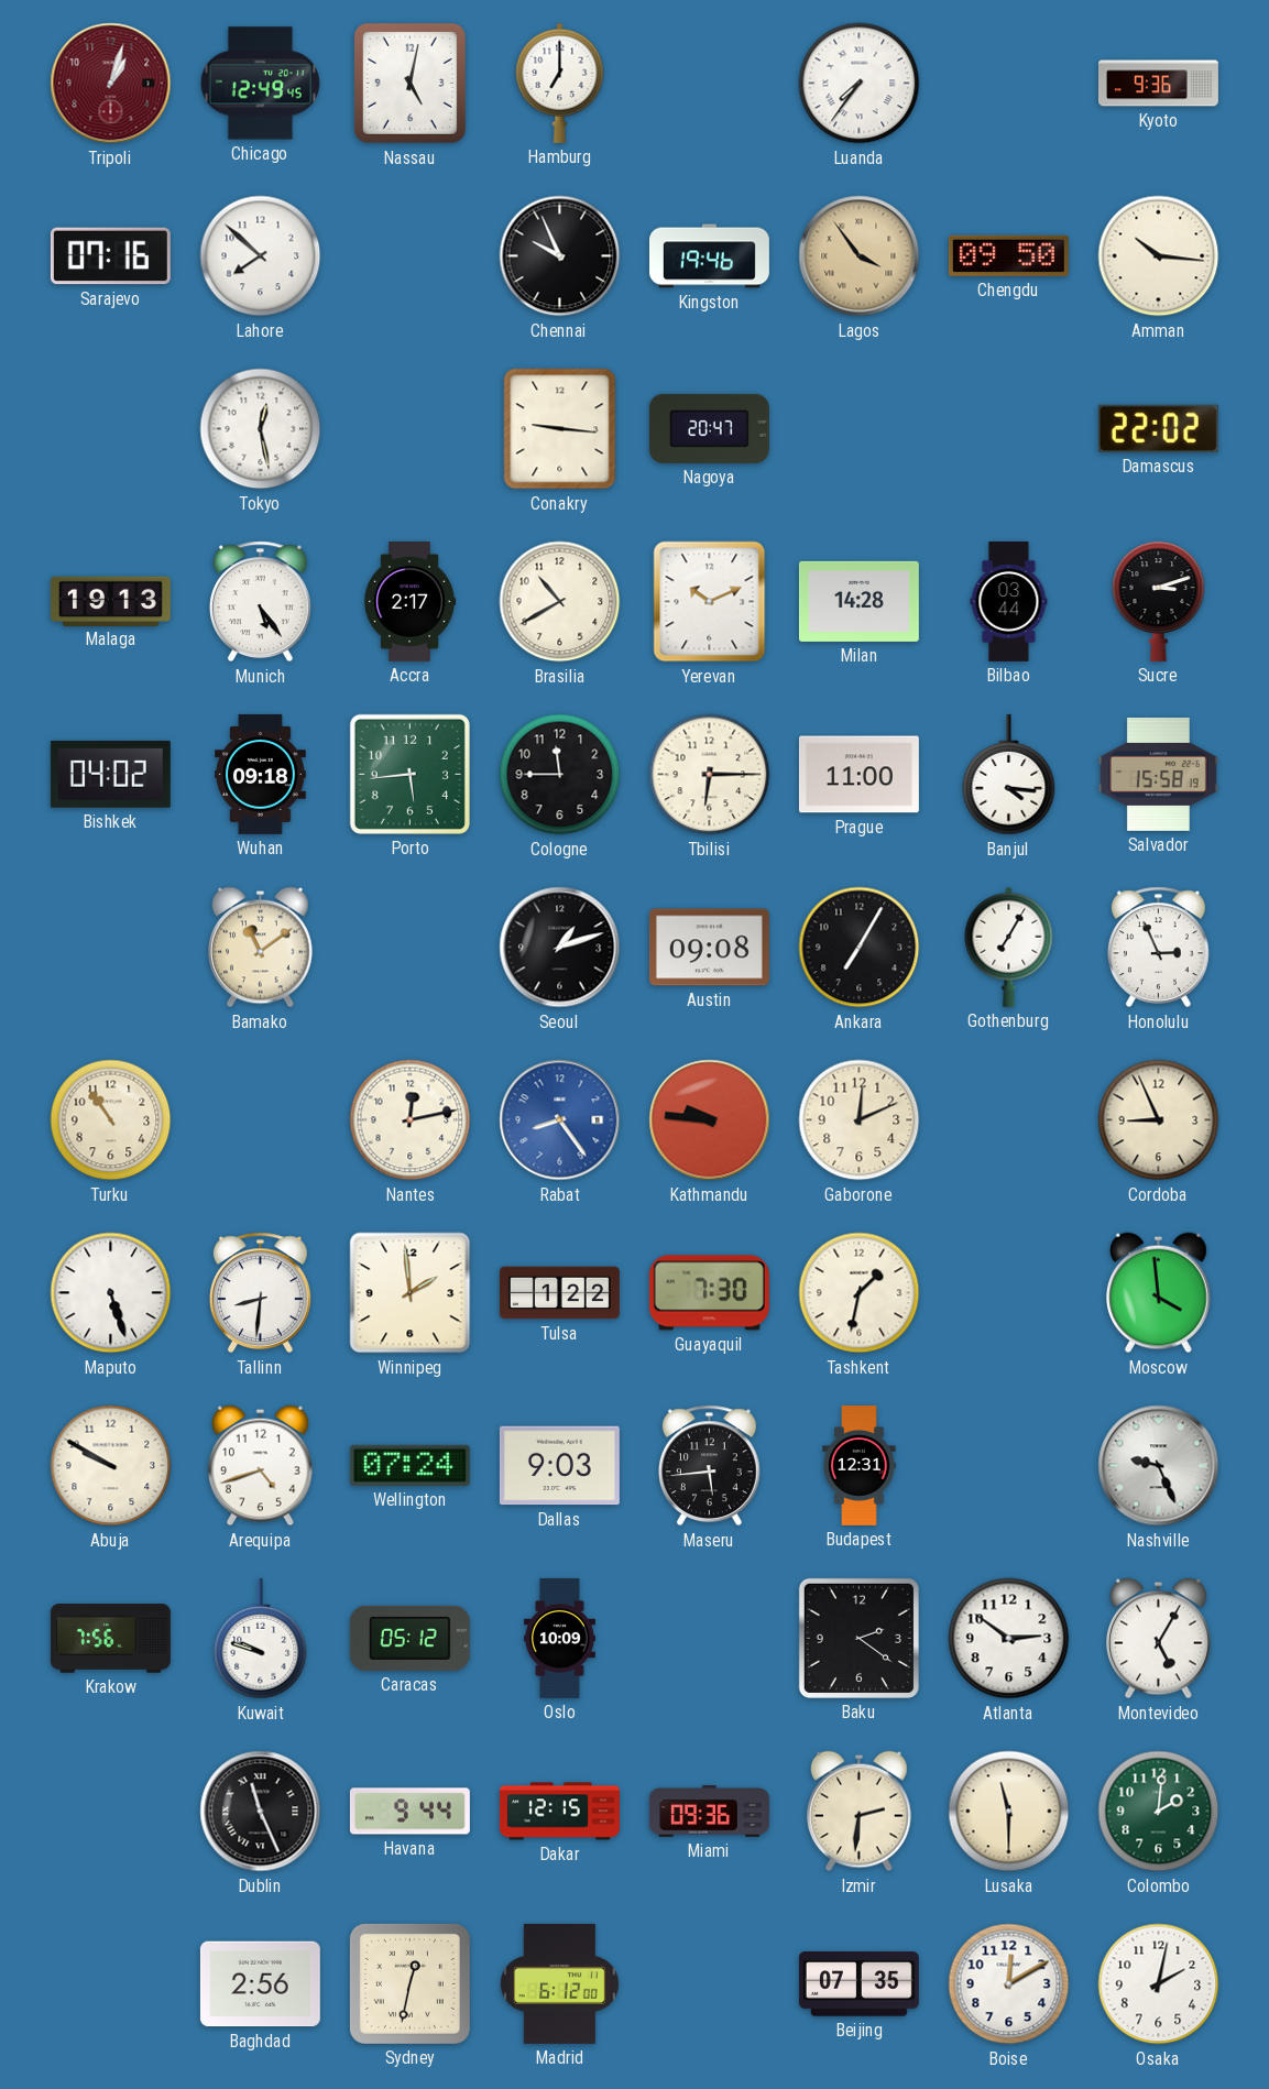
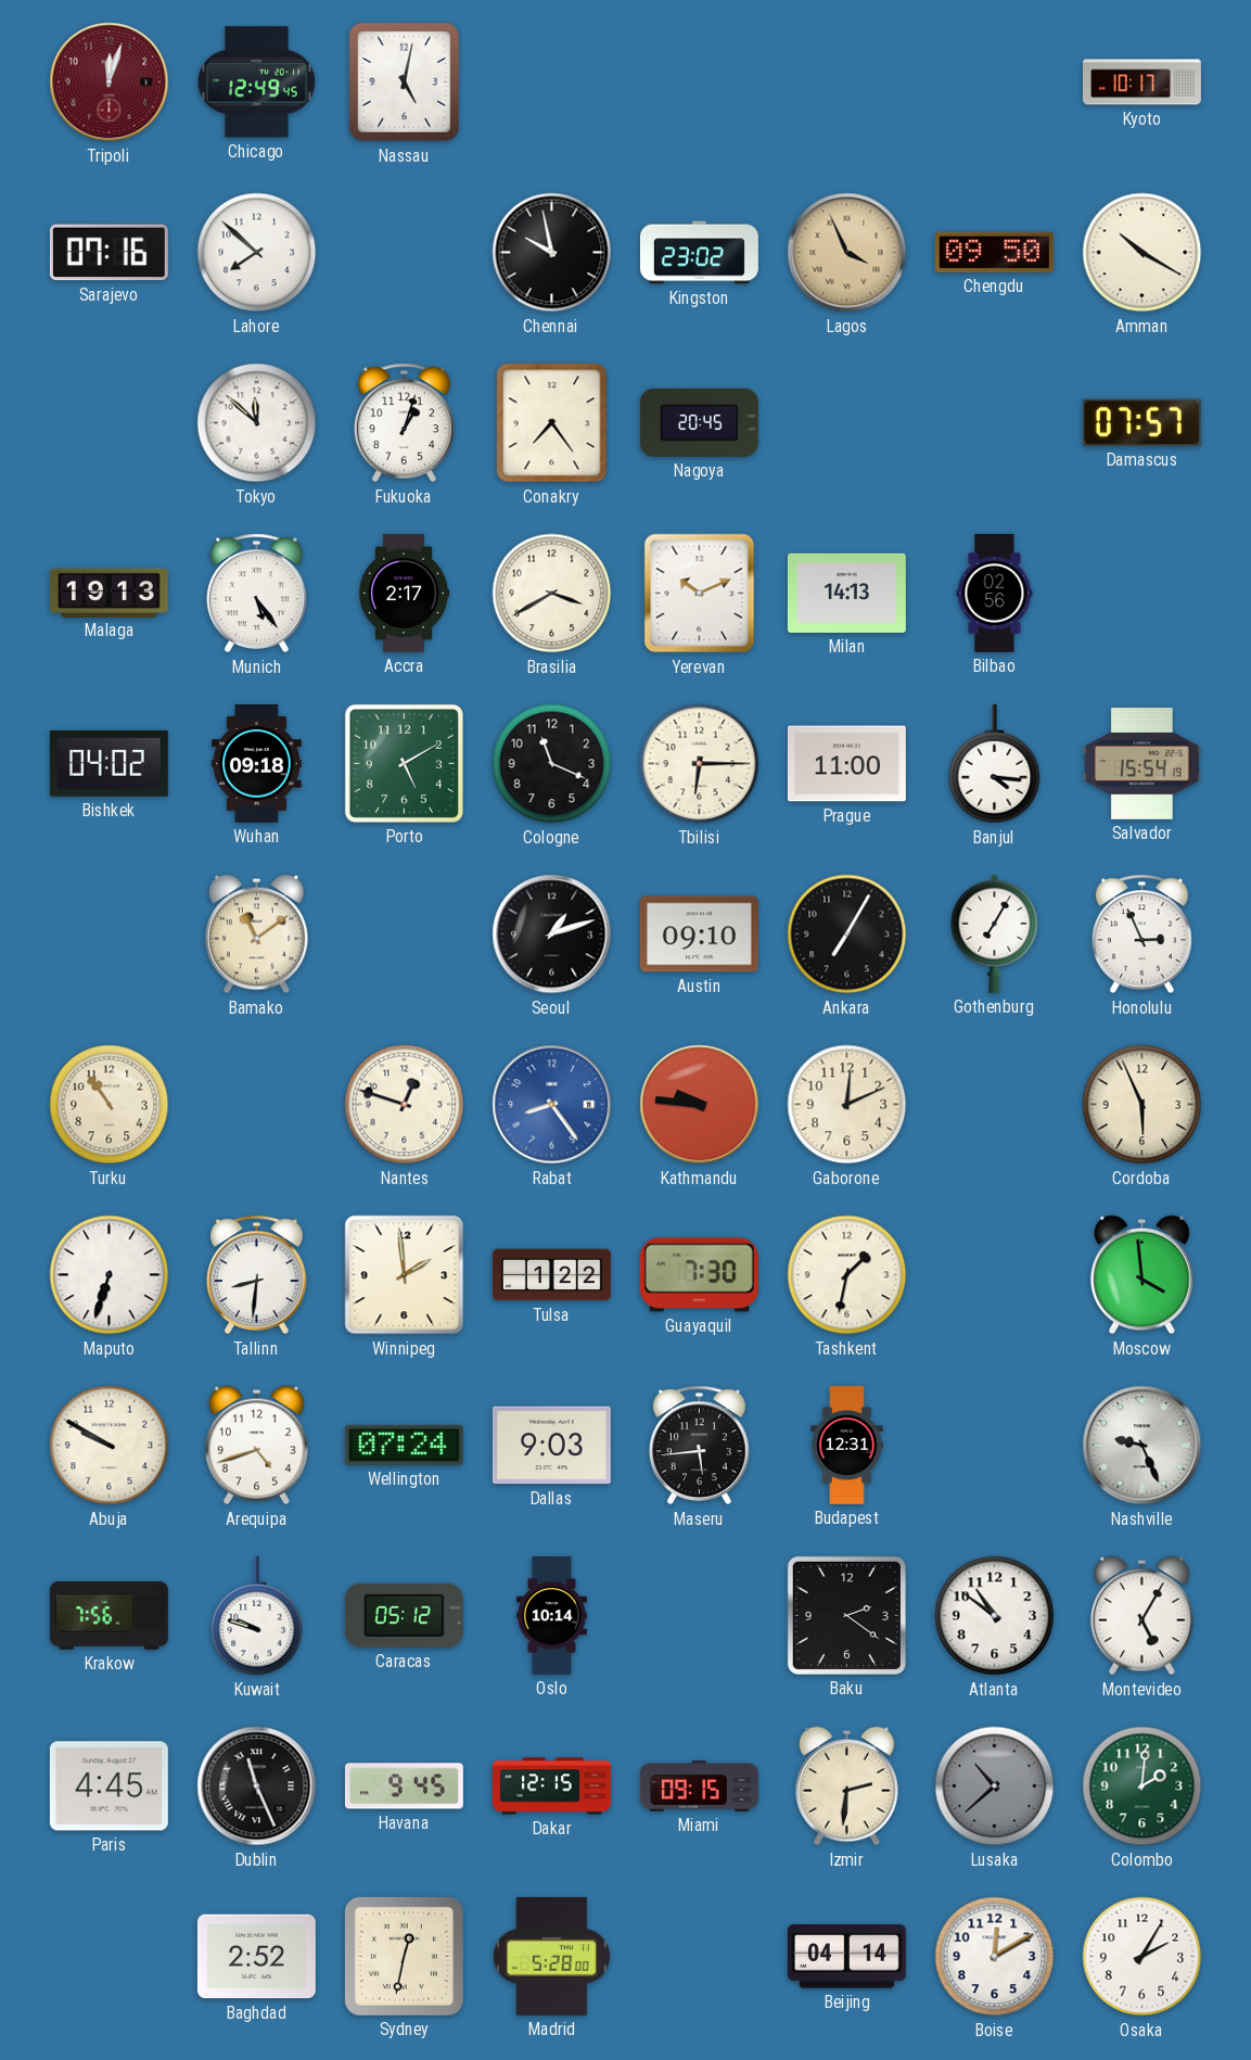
Tripoli: 1:03 -> 12:03 (110, 82)
Hamburg: 7:00 -> none (560, 83)
Luanda: 7:36 -> none (860, 84)
Kyoto: 9:36 -> 10:17 (1141, 82)
Chennai: 9:56 -> 9:58 (552, 253)
Kingston: 19:46 -> 23:02 (699, 253)
Lagos: 3:54 -> 3:56 (847, 253)
Amman: 10:16 -> 10:20 (1143, 253)
Tokyo: 12:28 -> 11:52 (257, 423)
Fukuoka: none -> 1:03 (404, 423)
Conakry: 9:16 -> 7:24 (552, 423)
Nagoya: 20:47 -> 20:45 (699, 422)
Damascus: 22:02 -> 07:57 (1141, 422)
Brasilia: 10:40 -> 3:40 (552, 594)
Milan: 14:28 -> 14:13 (846, 593)
Bilbao: 03:44 -> 02:56 (995, 593)
Sucre: 3:12 -> none (1159, 601)
Porto: 5:44 -> 5:10 (404, 763)
Cologne: 11:45 -> 11:19 (552, 764)
Salvador: 15:58 -> 15:54 (1141, 764)
Austin: 09:08 -> 09:10 (699, 934)
Nantes: 12:13 -> 12:48 (405, 1105)
Cordoba: 8:56 -> 5:56 (1143, 1105)
Maputo: 5:27 -> 6:33 (110, 1275)
Oslo: 10:09 -> 10:14 (551, 1615)
Atlanta: 2:51 -> 10:51 (995, 1616)
Paris: none -> 4:45 (108, 1786)
Havana: 9:44 -> 9:45 (404, 1786)
Miami: 09:36 -> 09:15 (699, 1786)
Lusaka: 11:30 -> 10:38 (995, 1786)
Lusaka dial: cream -> grey (995, 1786)
Baghdad: 2:56 -> 2:52 (256, 1957)
Madrid: 6:12 -> 5:28 (552, 1956)
Beijing: 07:35 -> 04:14 (846, 1957)
Osaka: 2:02 -> 2:05 (1143, 1957)
